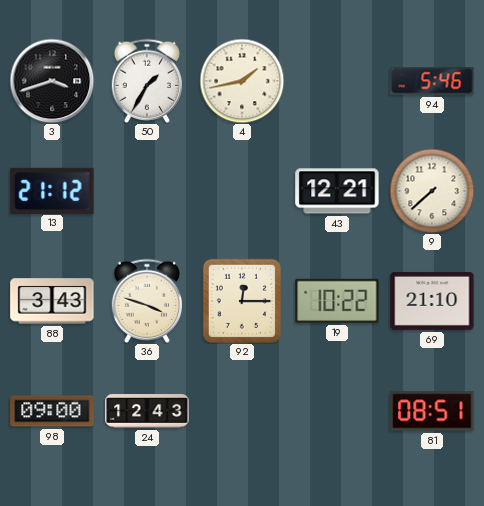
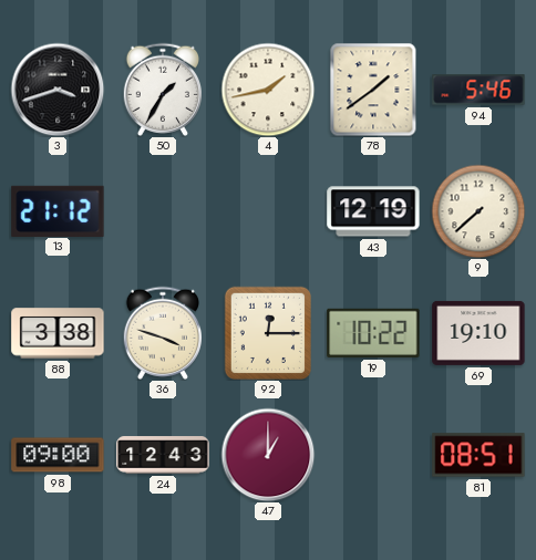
78: none -> 1:39 (373, 90)
43: 12:21 -> 12:19 (373, 211)
88: 3:43 -> 3:38 (58, 333)
69: 21:10 -> 19:10 (478, 333)
47: none -> 1:00 (268, 455)
